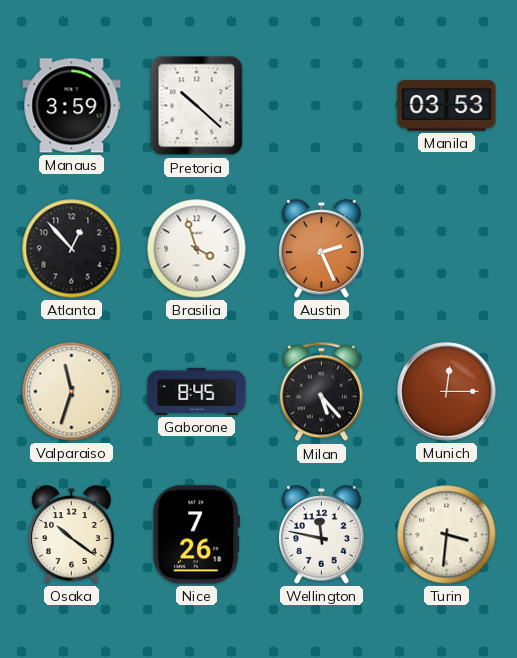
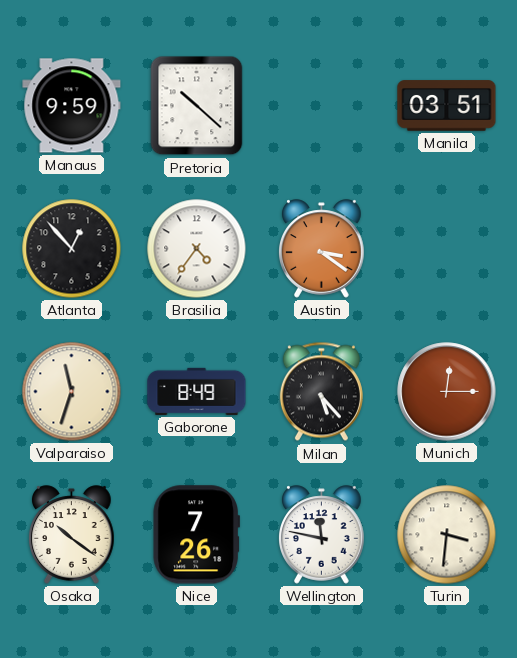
Manaus: 3:59 -> 9:59 (72, 106)
Manila: 03:53 -> 03:51 (447, 106)
Brasilia: 3:57 -> 4:36 (197, 249)
Austin: 2:26 -> 3:21 (322, 249)
Gaborone: 8:45 -> 8:49 (197, 391)
